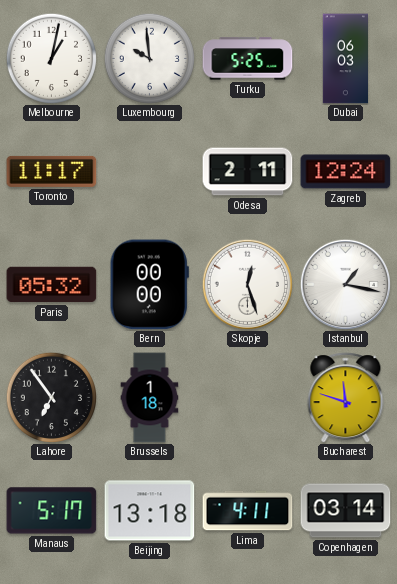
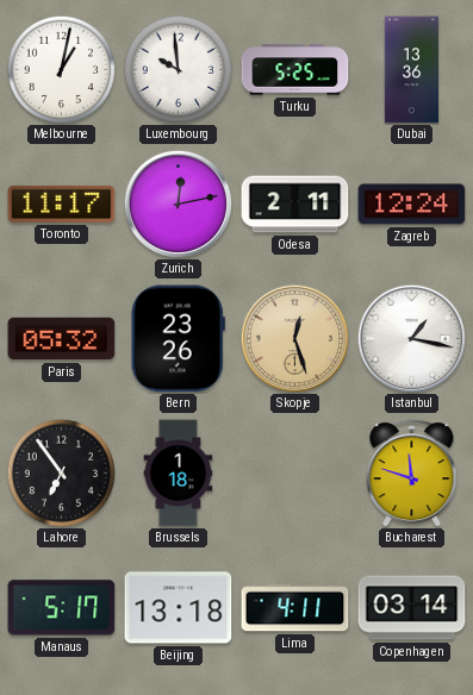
Dubai: 06:03 -> 13:36 (412, 70)
Zurich: none -> 12:13 (178, 204)
Bern: 00:00 -> 23:26 (178, 339)
Skopje dial: white -> champagne (294, 338)
